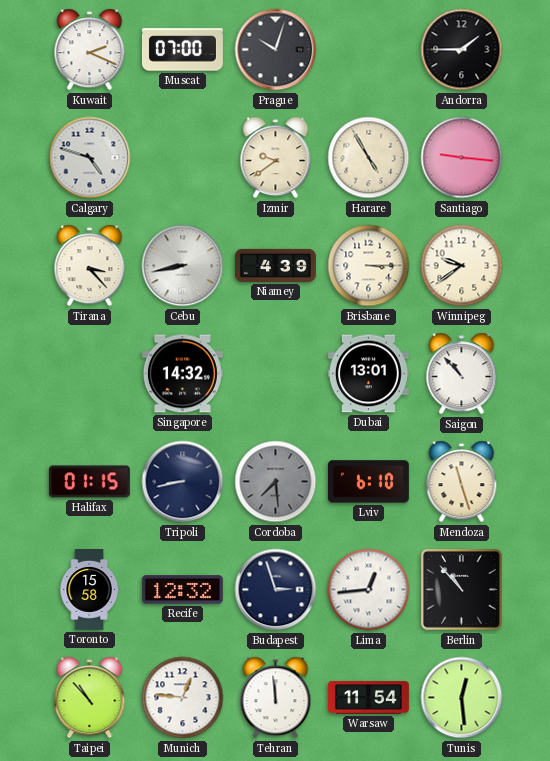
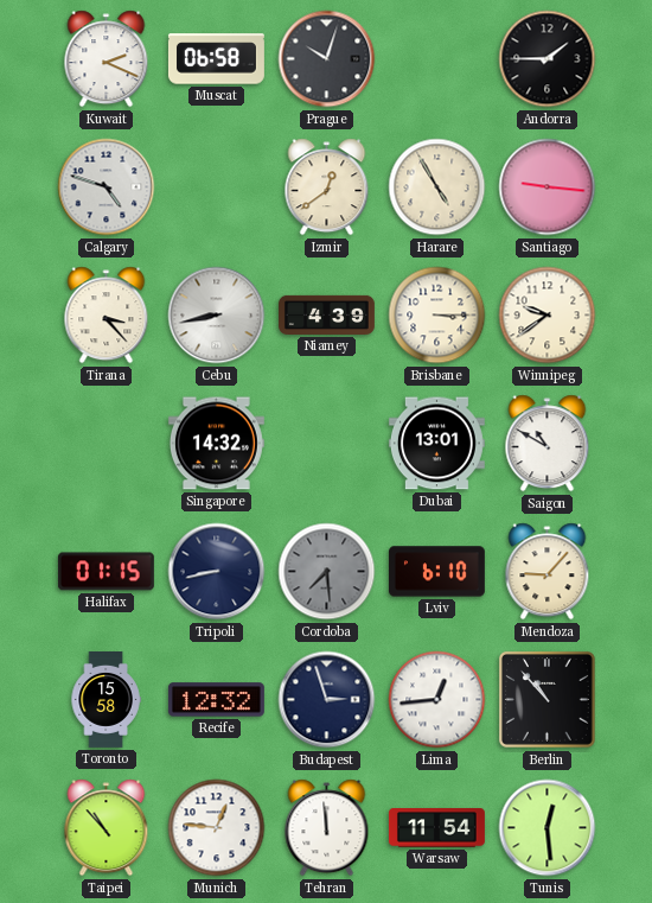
Muscat: 07:00 -> 06:58 (216, 59)
Izmir: 9:39 -> 12:39 (327, 187)
Saigon: 10:53 -> 10:50 (548, 444)
Mendoza: 11:27 -> 9:07 (548, 572)
